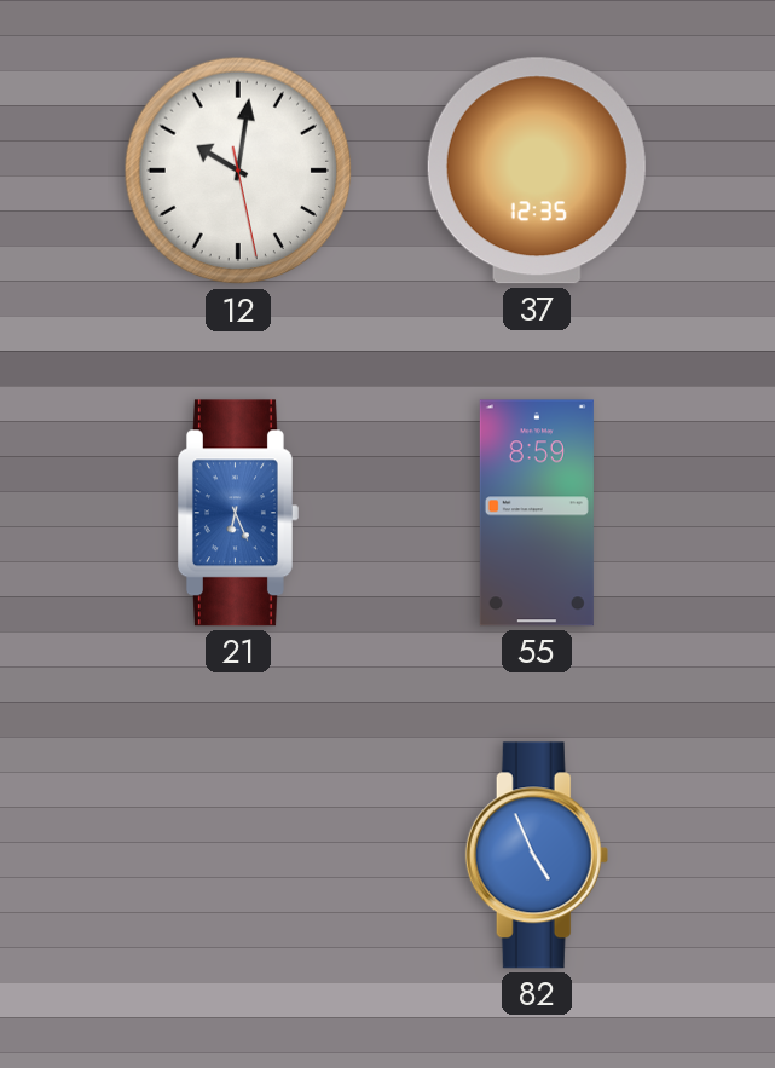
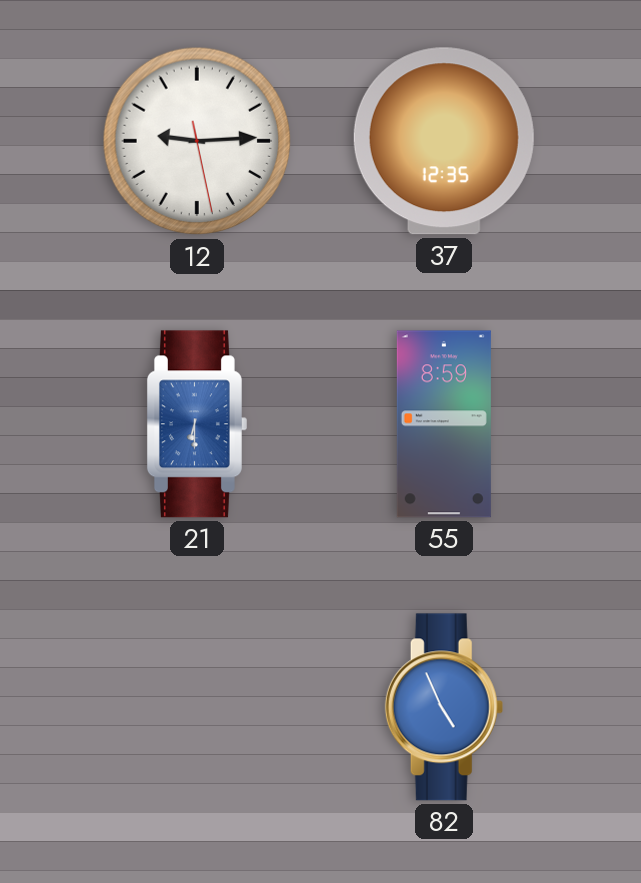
12: 10:01 -> 9:14 (197, 141)
21: 6:26 -> 6:30 (197, 424)
